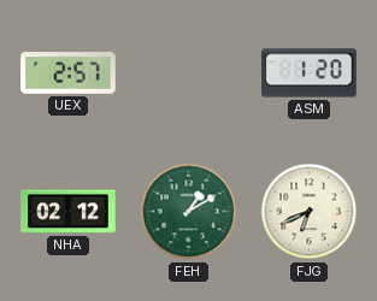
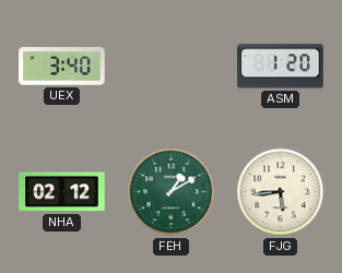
UEX: 2:57 -> 3:40 (62, 67)
FJG: 6:41 -> 5:44 (281, 192)
